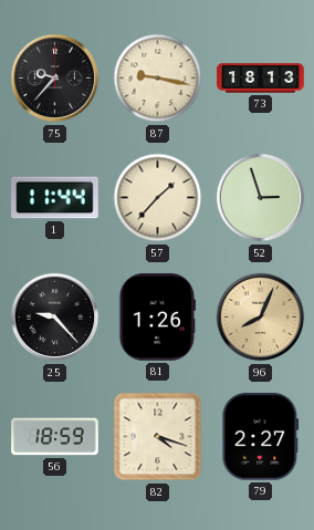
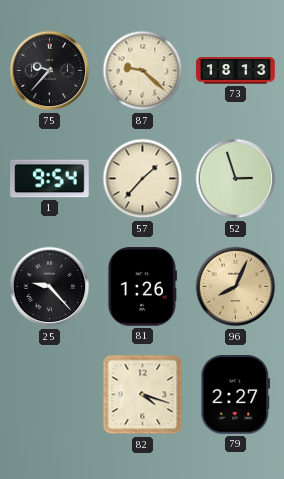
87: 9:17 -> 9:22 (143, 71)
1: 11:44 -> 9:54 (50, 179)
56: 18:59 -> none (55, 437)
